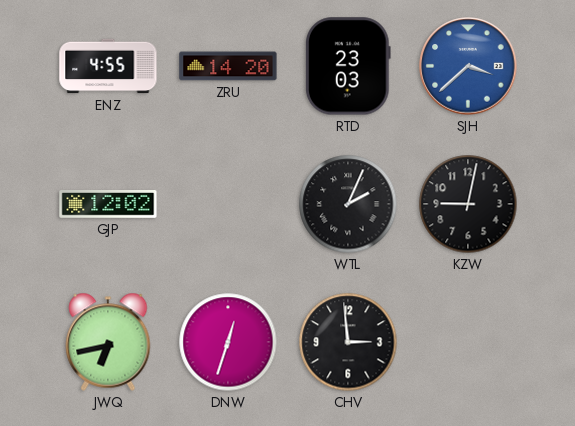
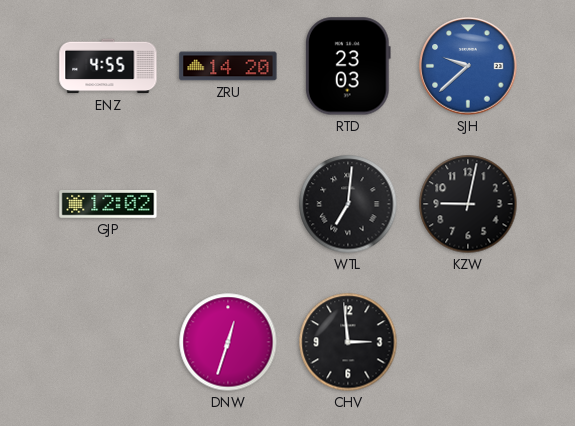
SJH: 3:38 -> 9:38 (468, 66)
WTL: 2:04 -> 7:01 (348, 204)
JWQ: 6:43 -> none (108, 342)
